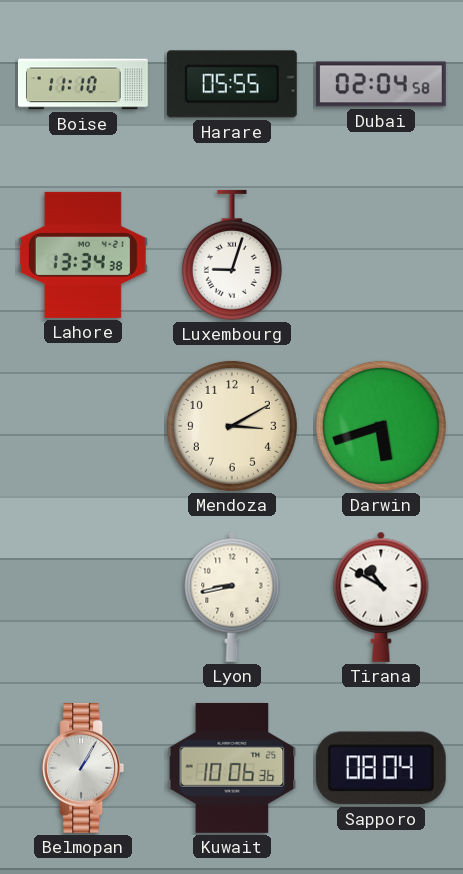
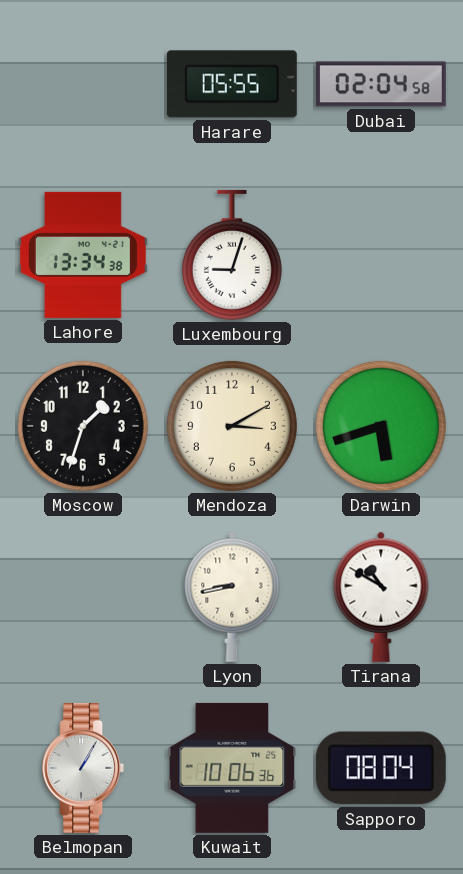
Boise: 11:10 -> none (83, 84)
Moscow: none -> 1:33 (83, 426)
